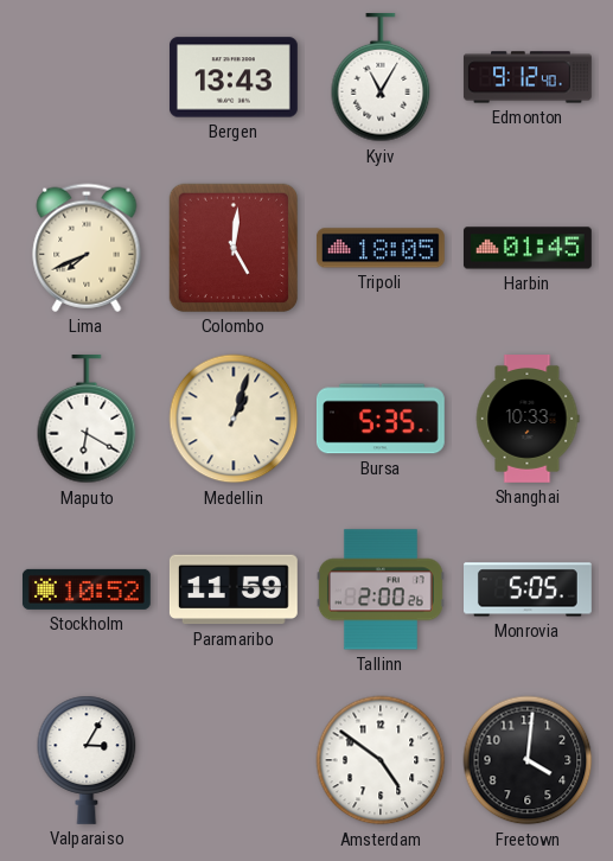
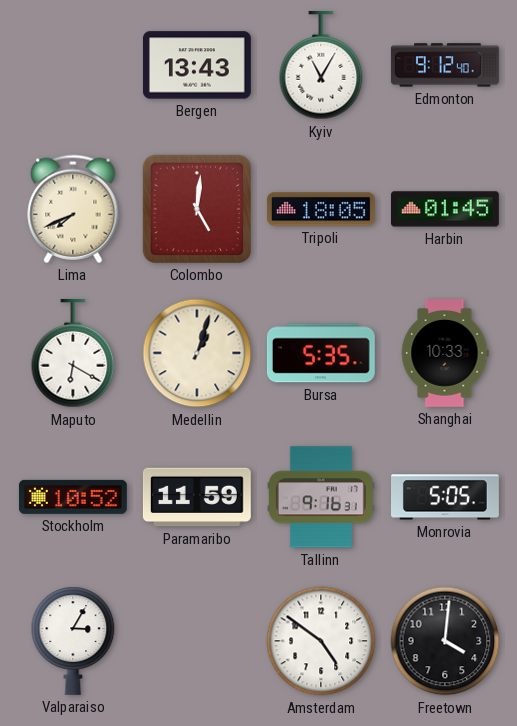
Tallinn: 2:00 -> 9:16 (321, 497)
